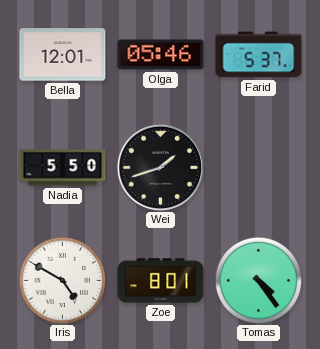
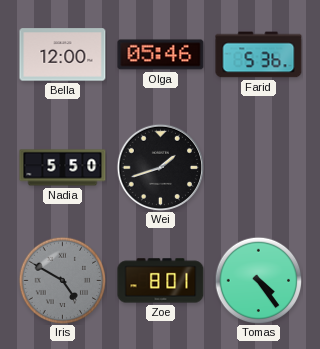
Bella: 12:01 -> 12:00 (63, 55)
Farid: 5:37 -> 5:36 (259, 55)
Iris dial: white -> grey (62, 280)
